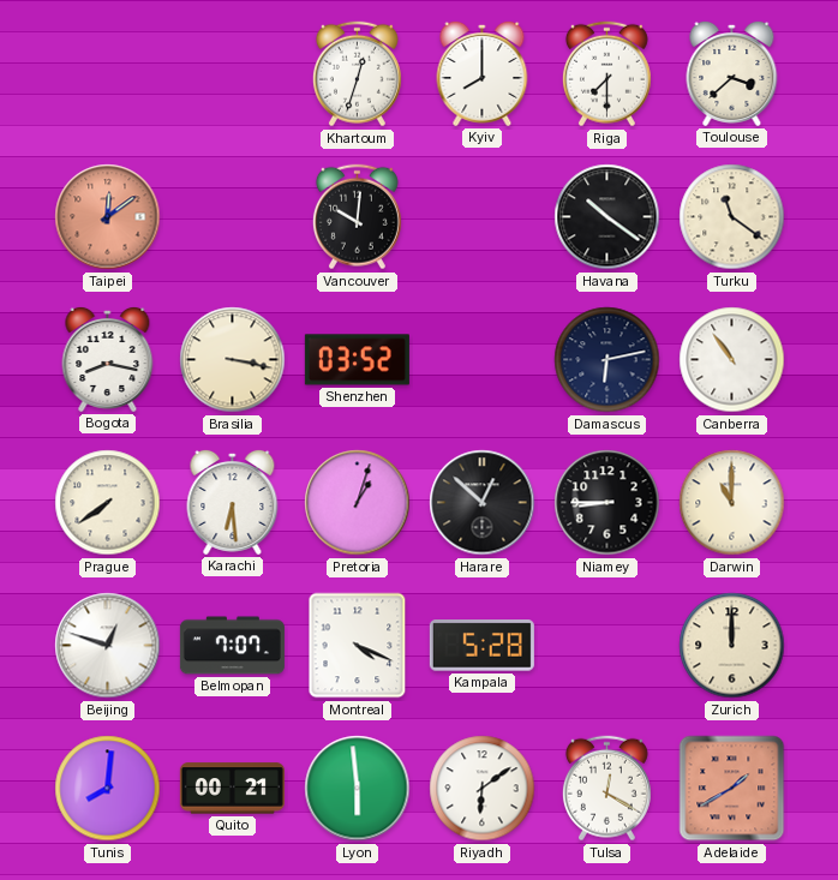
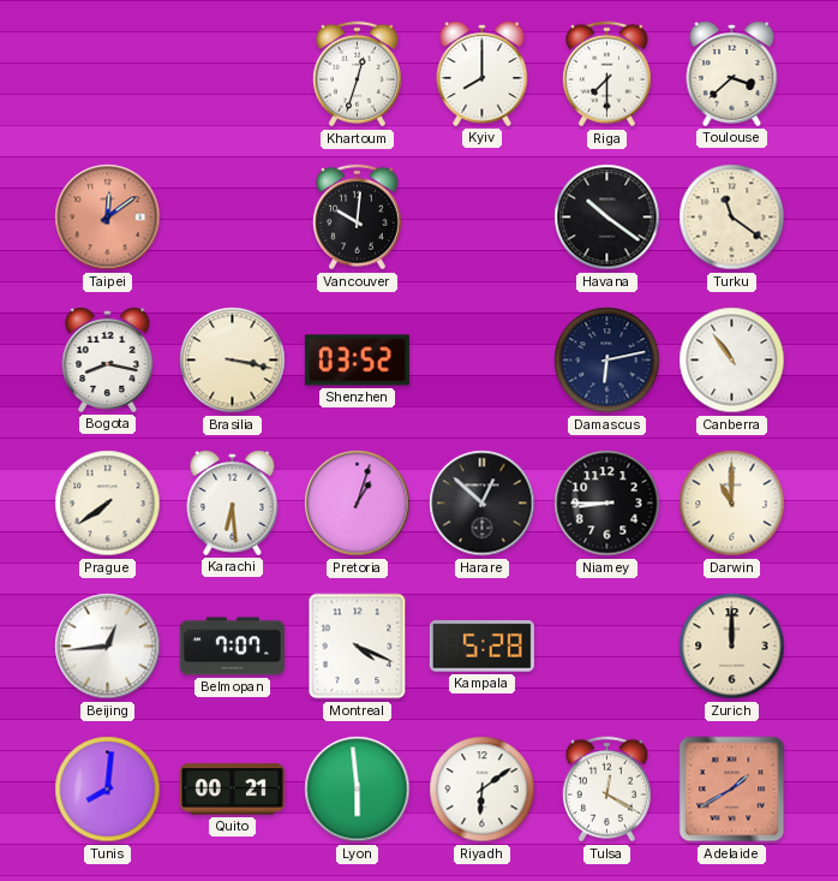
Beijing: 12:48 -> 12:44 (108, 647)
